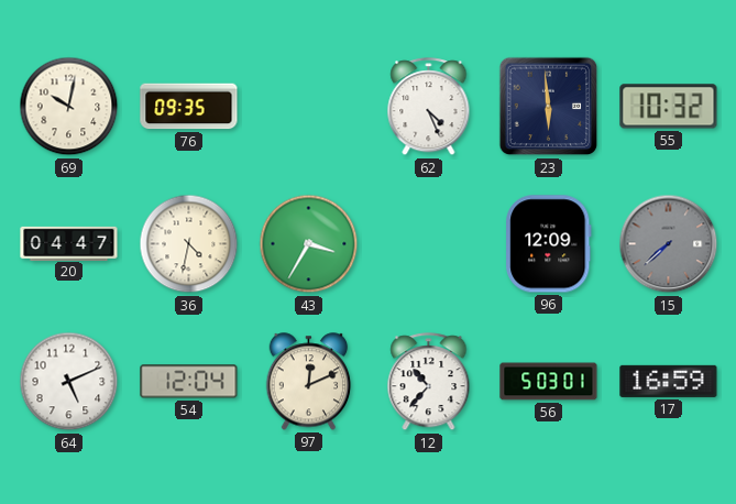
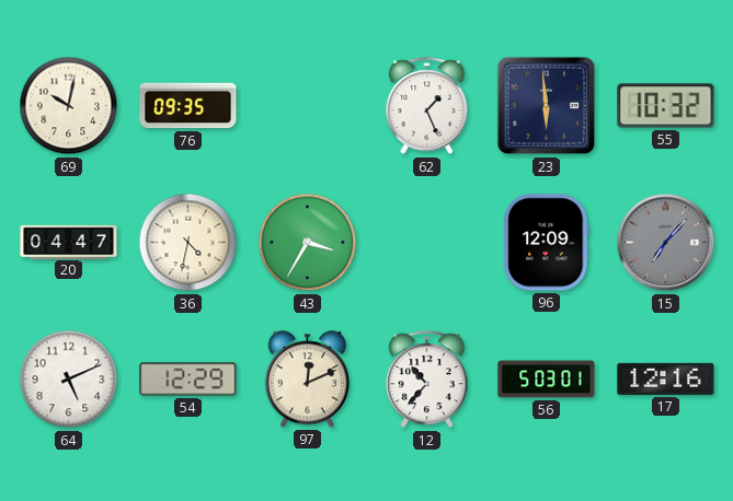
62: 4:26 -> 1:26 (427, 106)
15: 7:38 -> 7:07 (666, 243)
54: 12:04 -> 12:29 (188, 380)
17: 16:59 -> 12:16 (666, 378)
